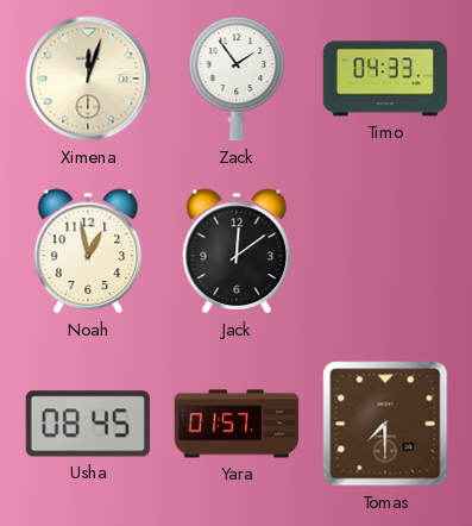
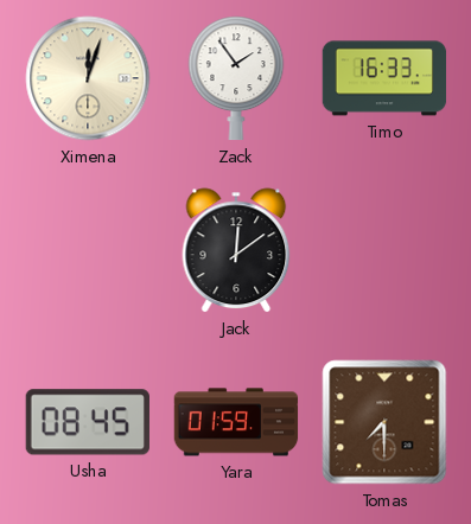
Timo: 04:33 -> 16:33 (384, 78)
Noah: 12:58 -> none (88, 251)
Yara: 01:57 -> 01:59 (236, 422)
